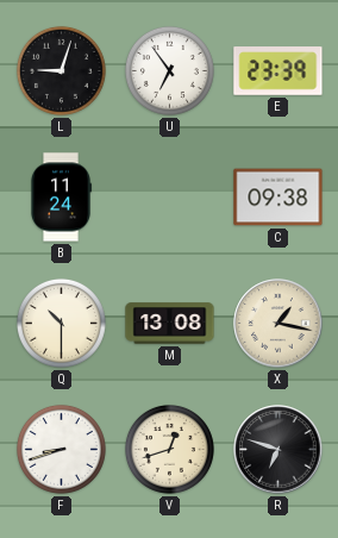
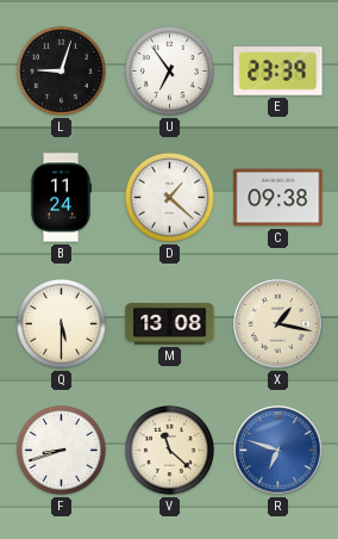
D: none -> 1:22 (169, 197)
Q: 10:30 -> 5:30 (61, 323)
V: 12:42 -> 11:22 (169, 450)
R dial: black -> blue (278, 451)
